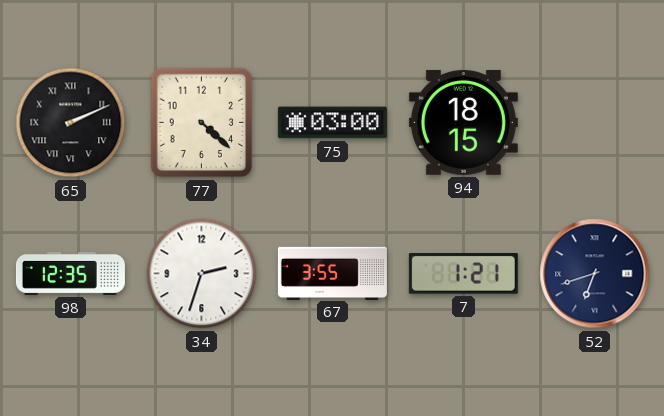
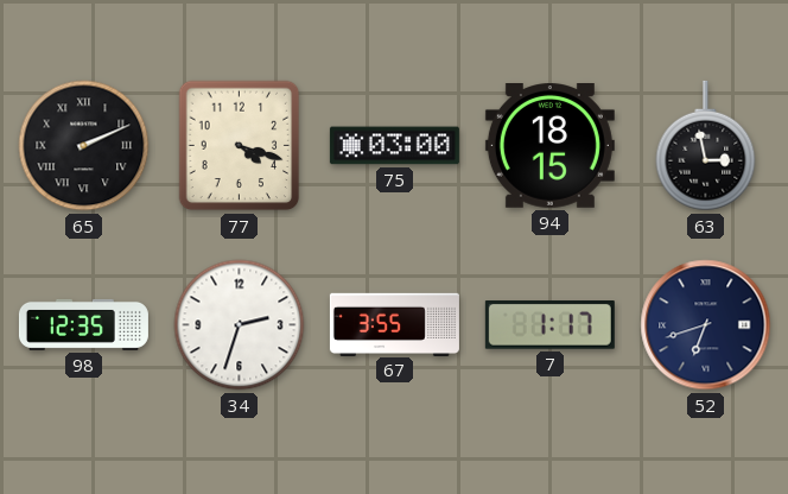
77: 4:22 -> 4:18 (240, 146)
63: none -> 2:58 (706, 146)
7: 1:21 -> 1:17 (549, 325)
